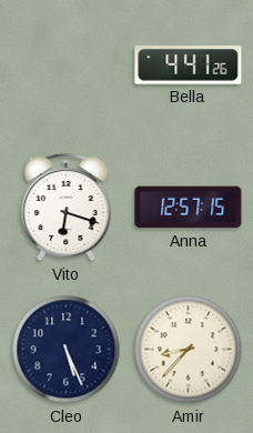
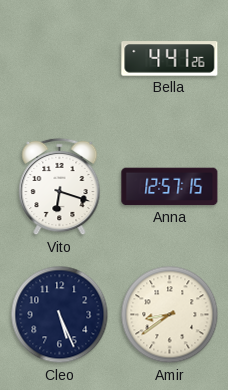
Amir: 8:37 -> 8:39 (170, 315)
